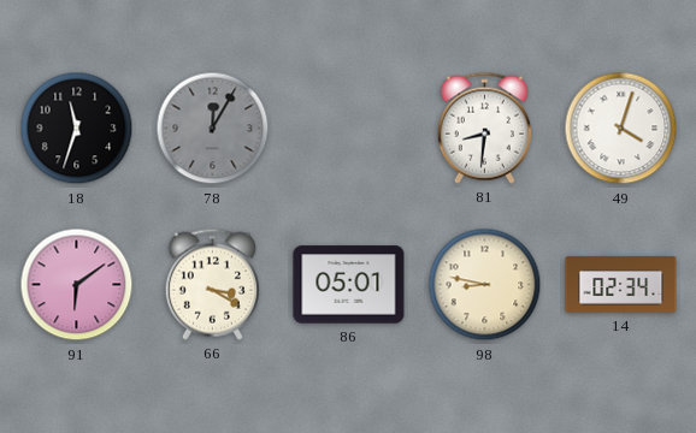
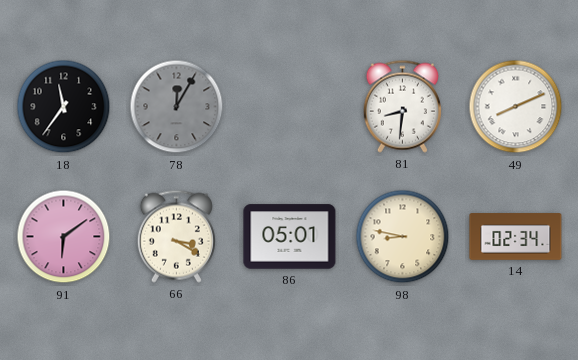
18: 11:33 -> 11:36 (64, 107)
49: 4:03 -> 8:11 (516, 107)
